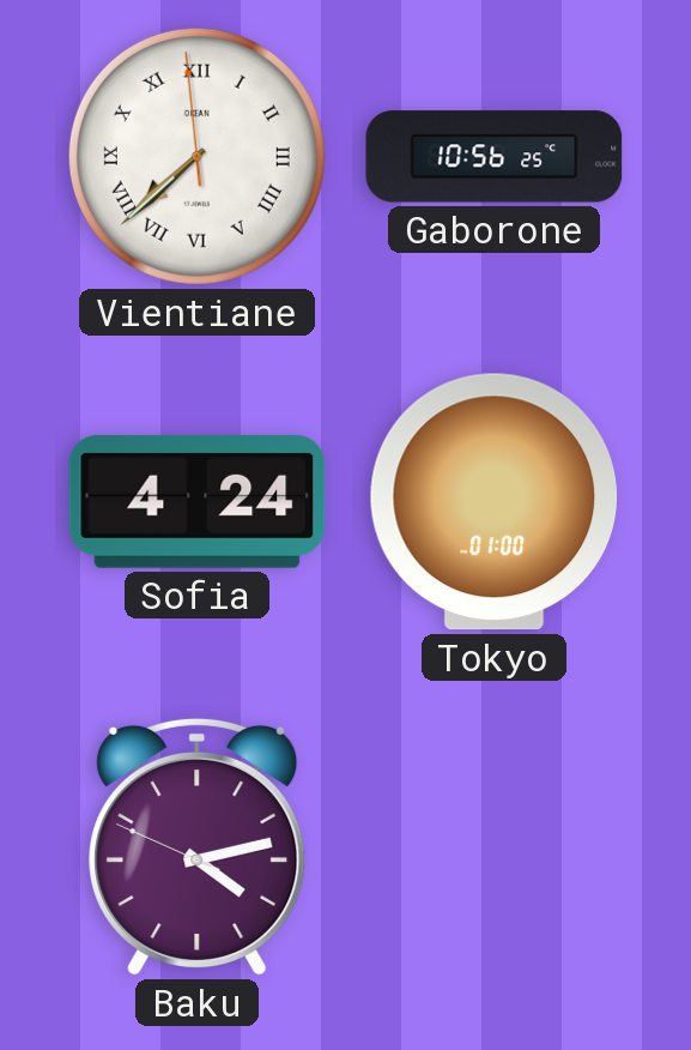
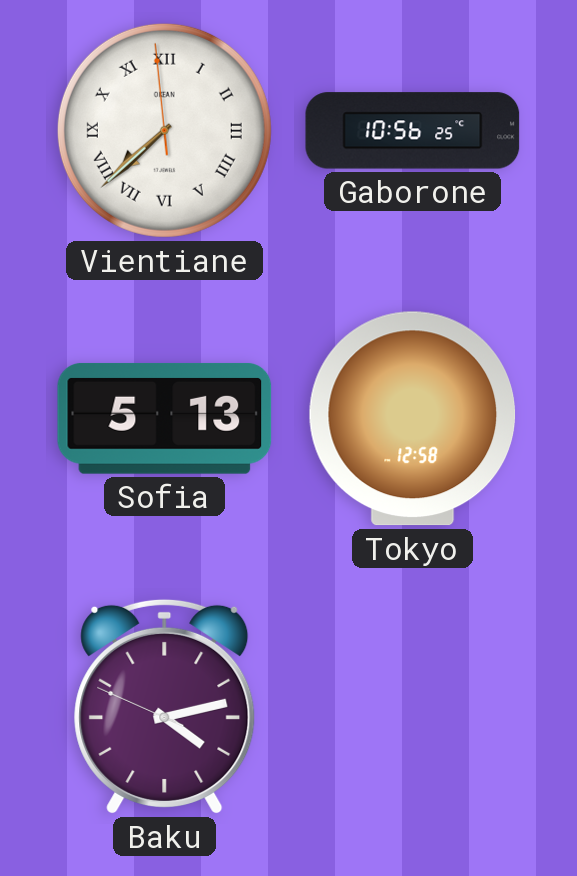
Sofia: 4:24 -> 5:13 (165, 418)
Tokyo: 01:00 -> 12:58 (413, 419)
